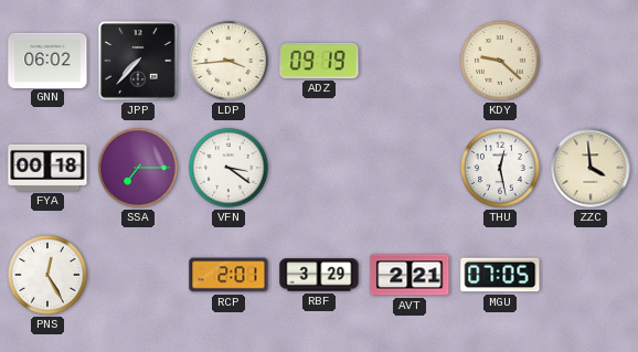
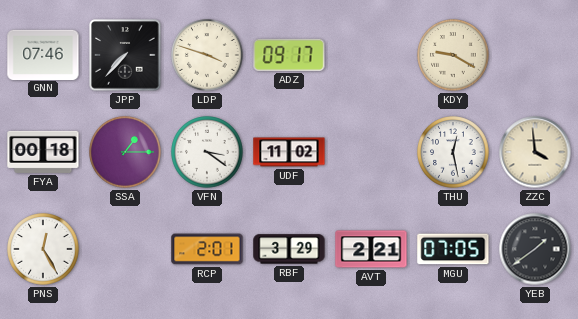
GNN: 06:02 -> 07:46 (43, 54)
LDP: 3:44 -> 3:48 (207, 55)
ADZ: 09:19 -> 09:17 (289, 55)
KDY: 9:22 -> 9:20 (453, 55)
SSA: 7:15 -> 1:15 (125, 152)
UDF: none -> 11:02 (289, 152)
YEB: none -> 1:39 (535, 249)
